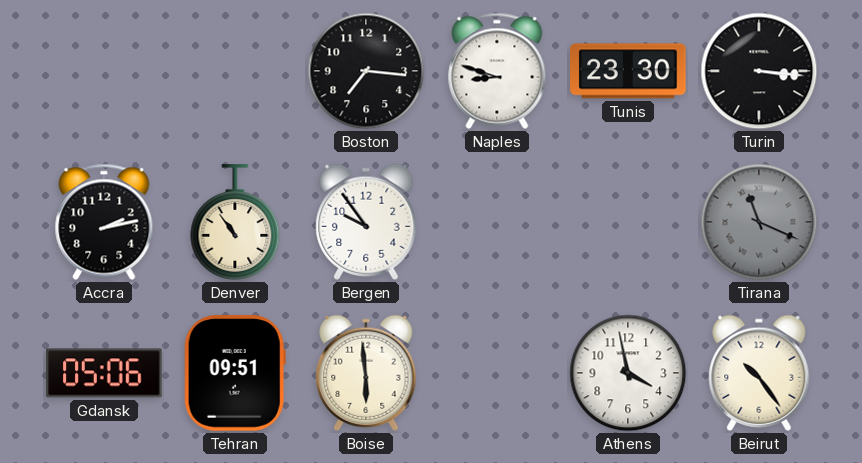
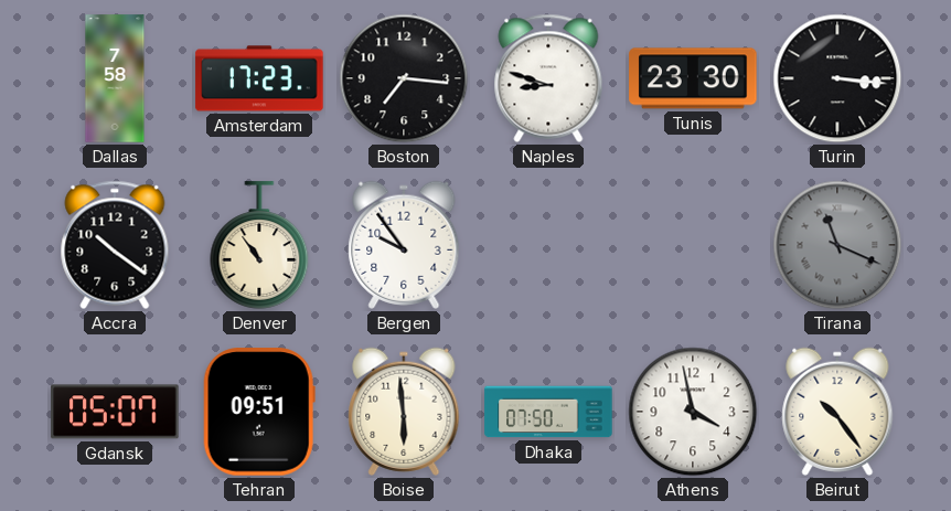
Dallas: none -> 7:58 (115, 78)
Amsterdam: none -> 17:23 (259, 78)
Accra: 2:13 -> 10:21 (115, 245)
Gdansk: 05:06 -> 05:07 (115, 412)
Dhaka: none -> 07:50 (548, 412)
